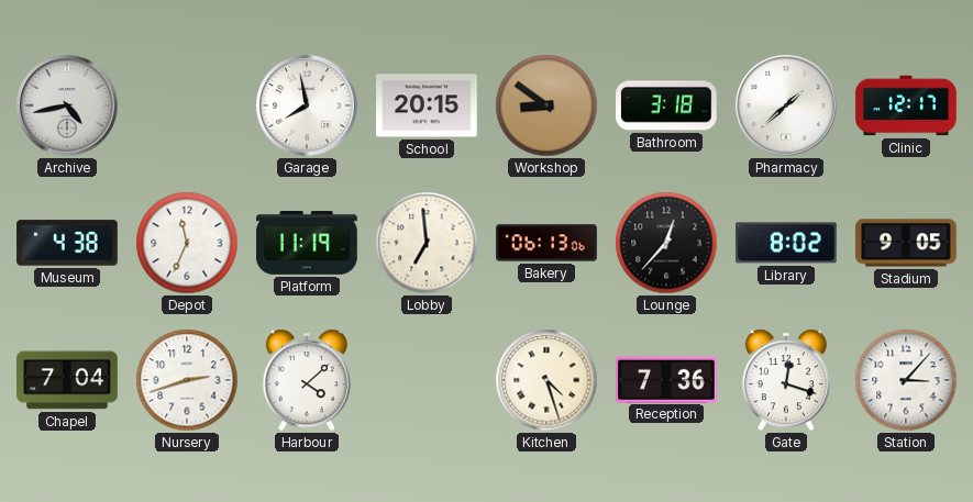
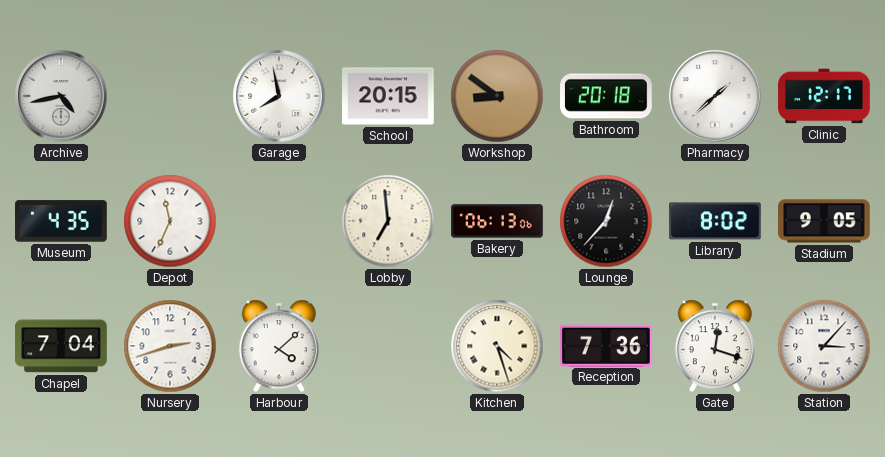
Bathroom: 3:18 -> 20:18 (606, 96)
Museum: 4:38 -> 4:35 (61, 221)
Platform: 11:19 -> none (307, 243)
